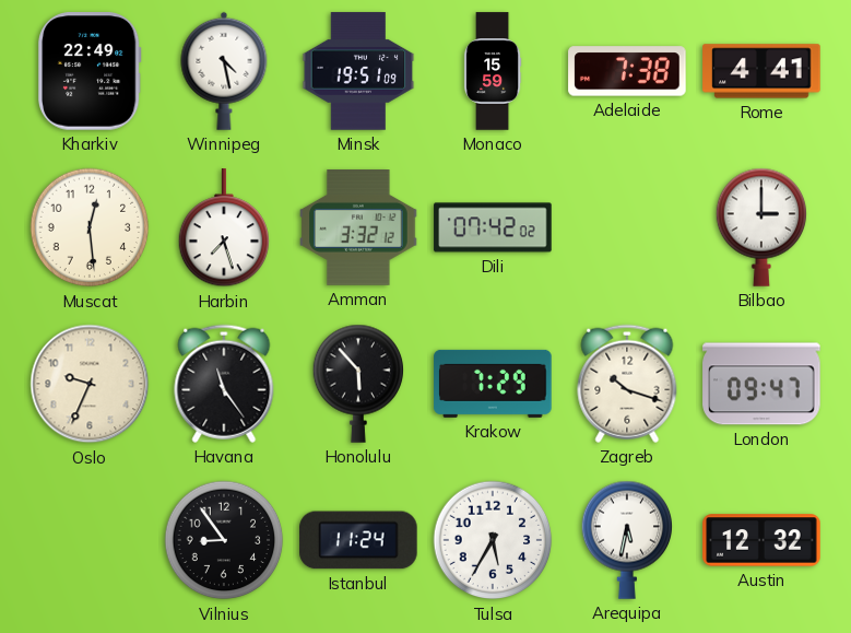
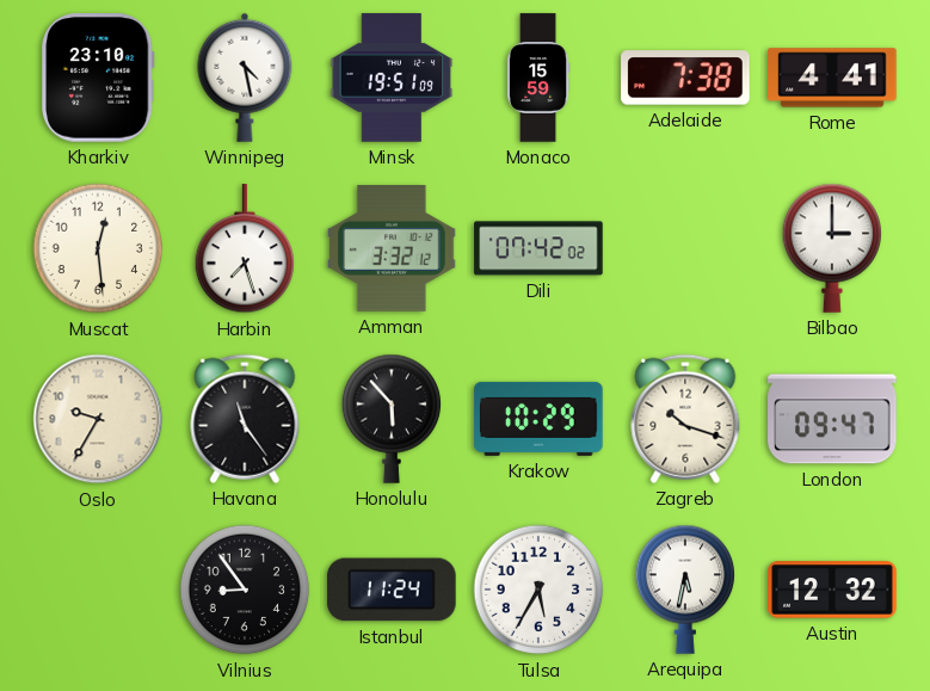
Kharkiv: 22:49 -> 23:10 (99, 78)
Oslo: 9:34 -> 9:35 (98, 419)
Krakow: 7:29 -> 10:29 (538, 419)
